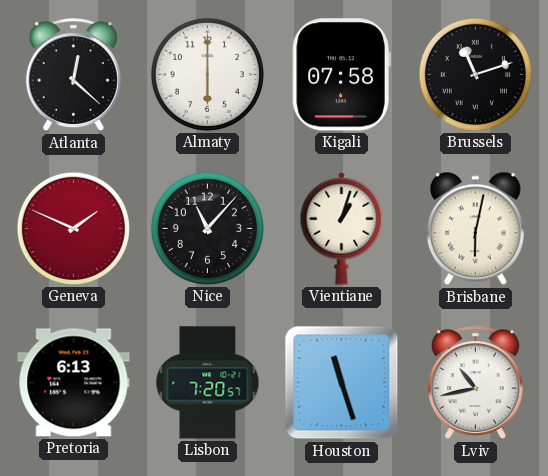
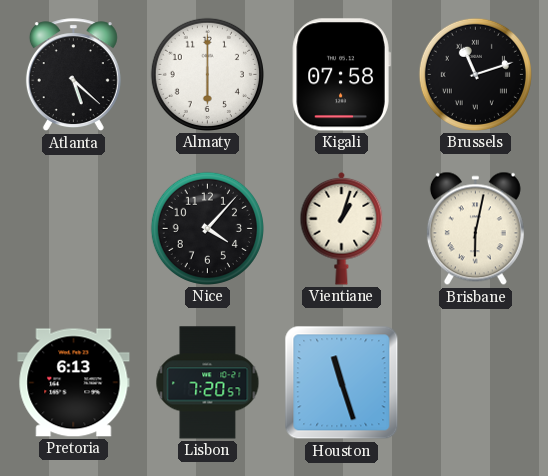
Atlanta: 12:22 -> 5:22 (73, 75)
Geneva: 1:49 -> none (73, 228)
Nice: 11:07 -> 4:07 (207, 228)
Lviv: 10:43 -> none (475, 383)
